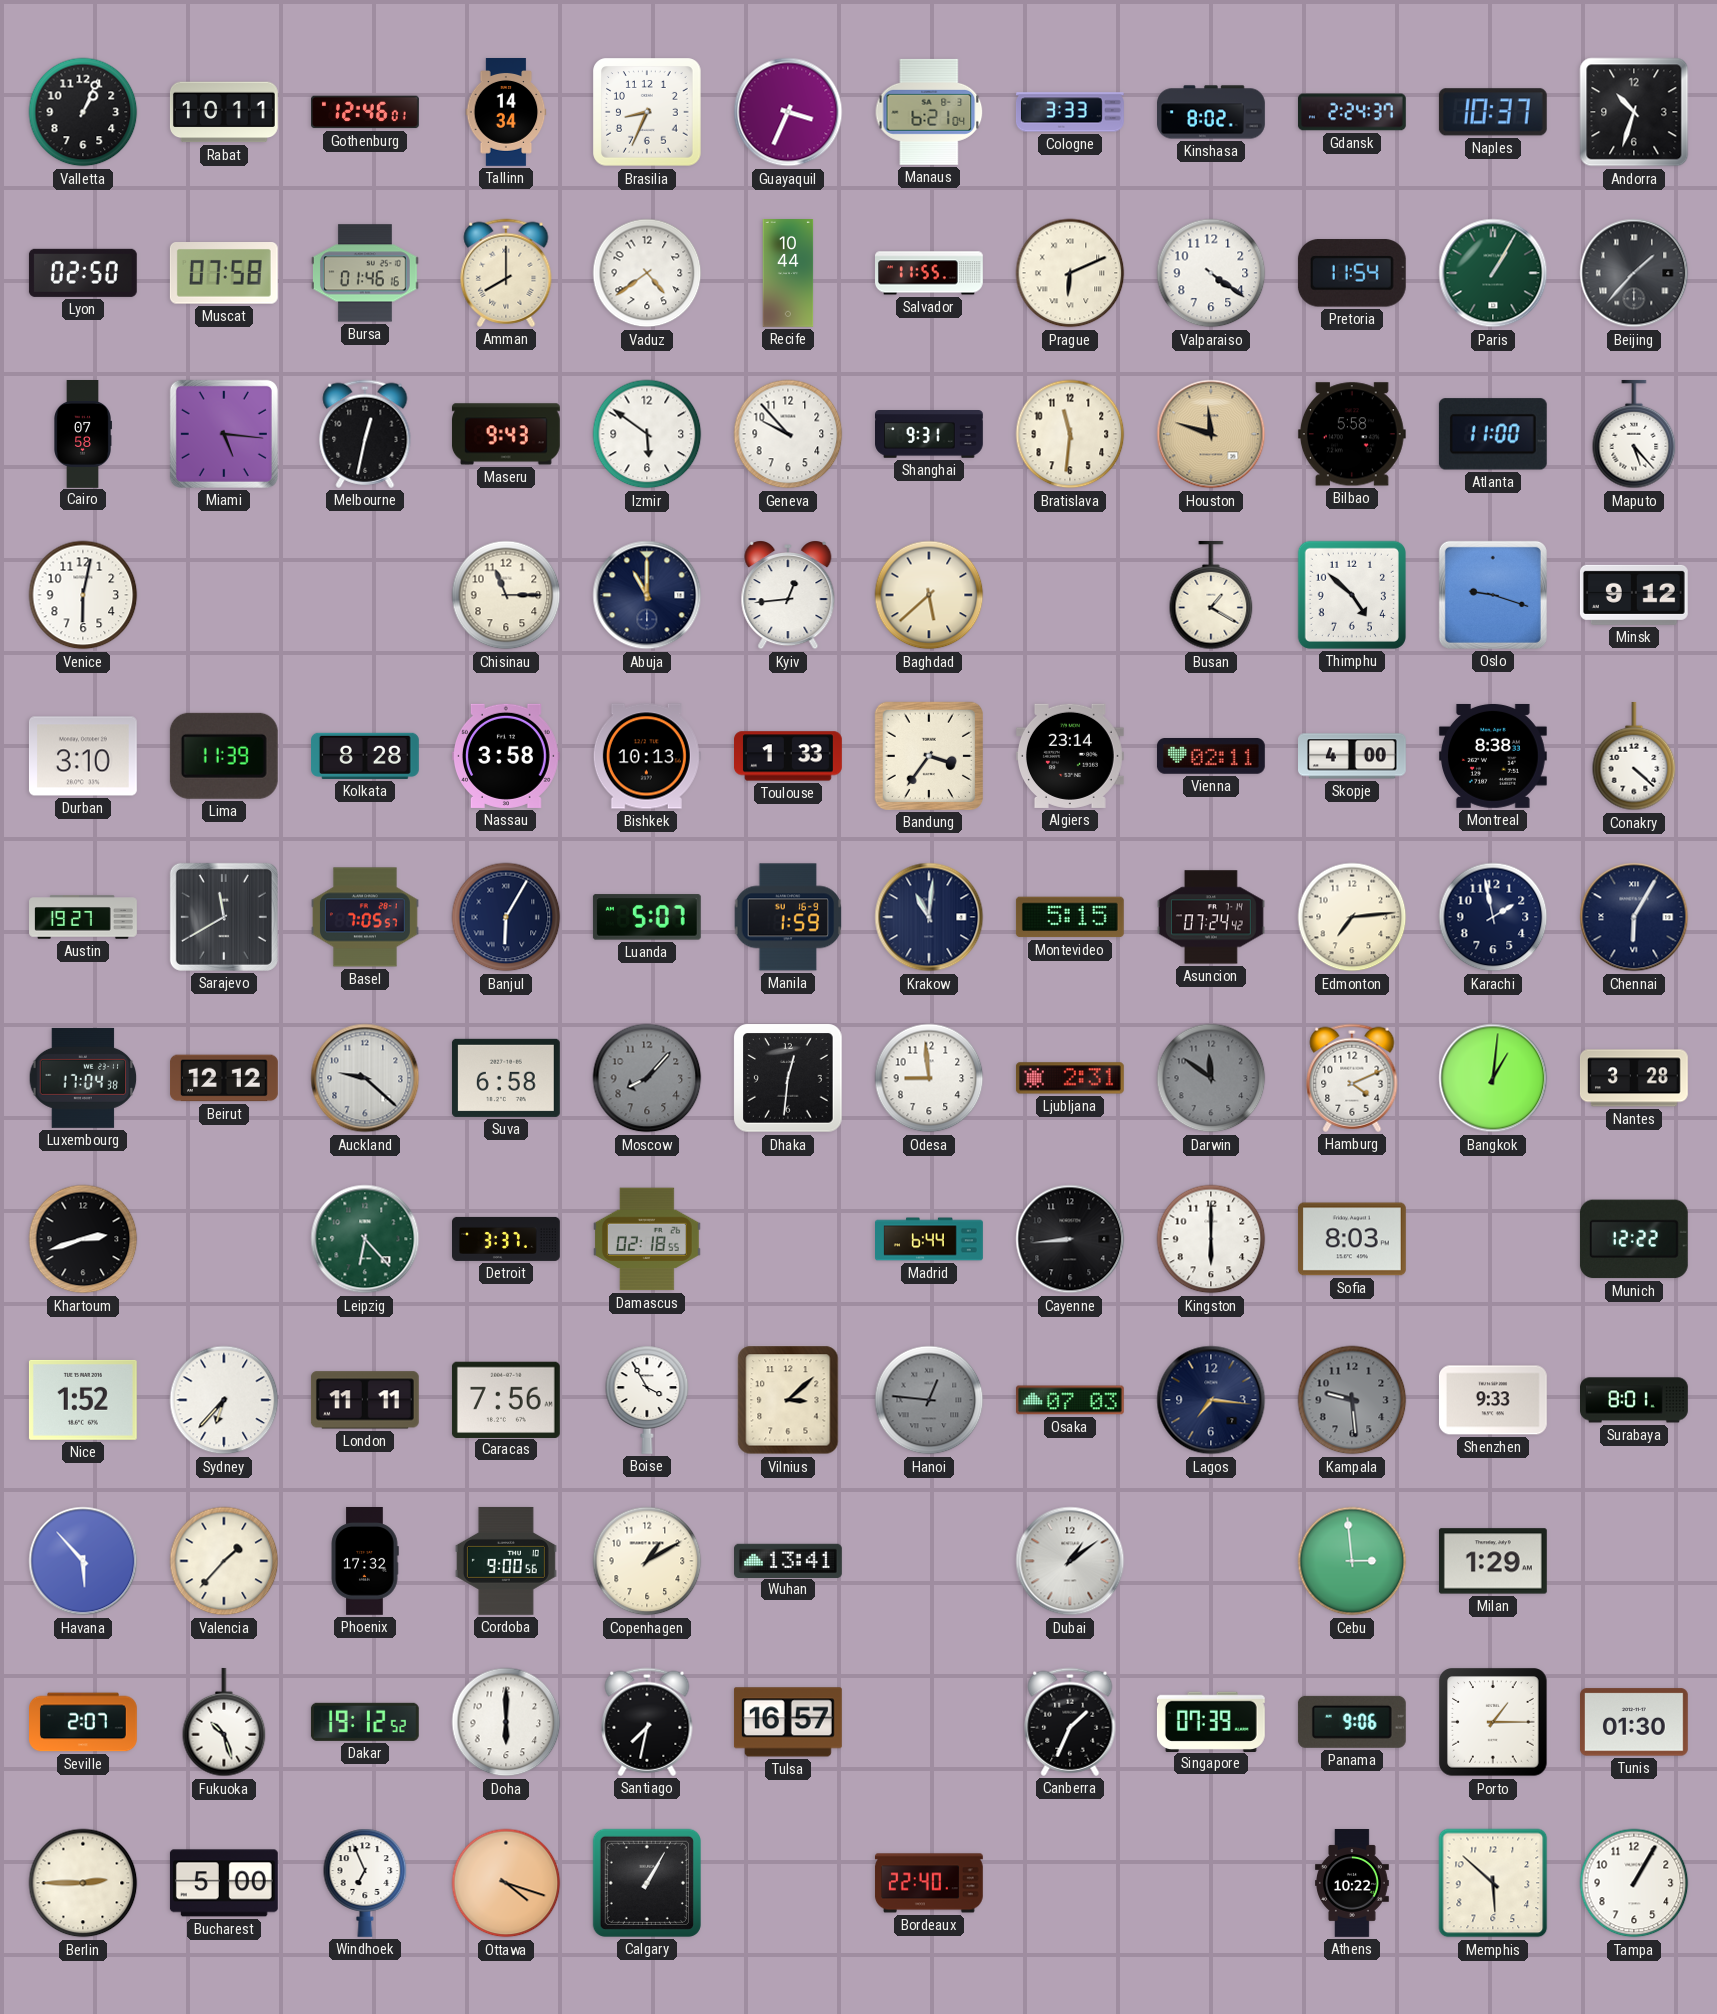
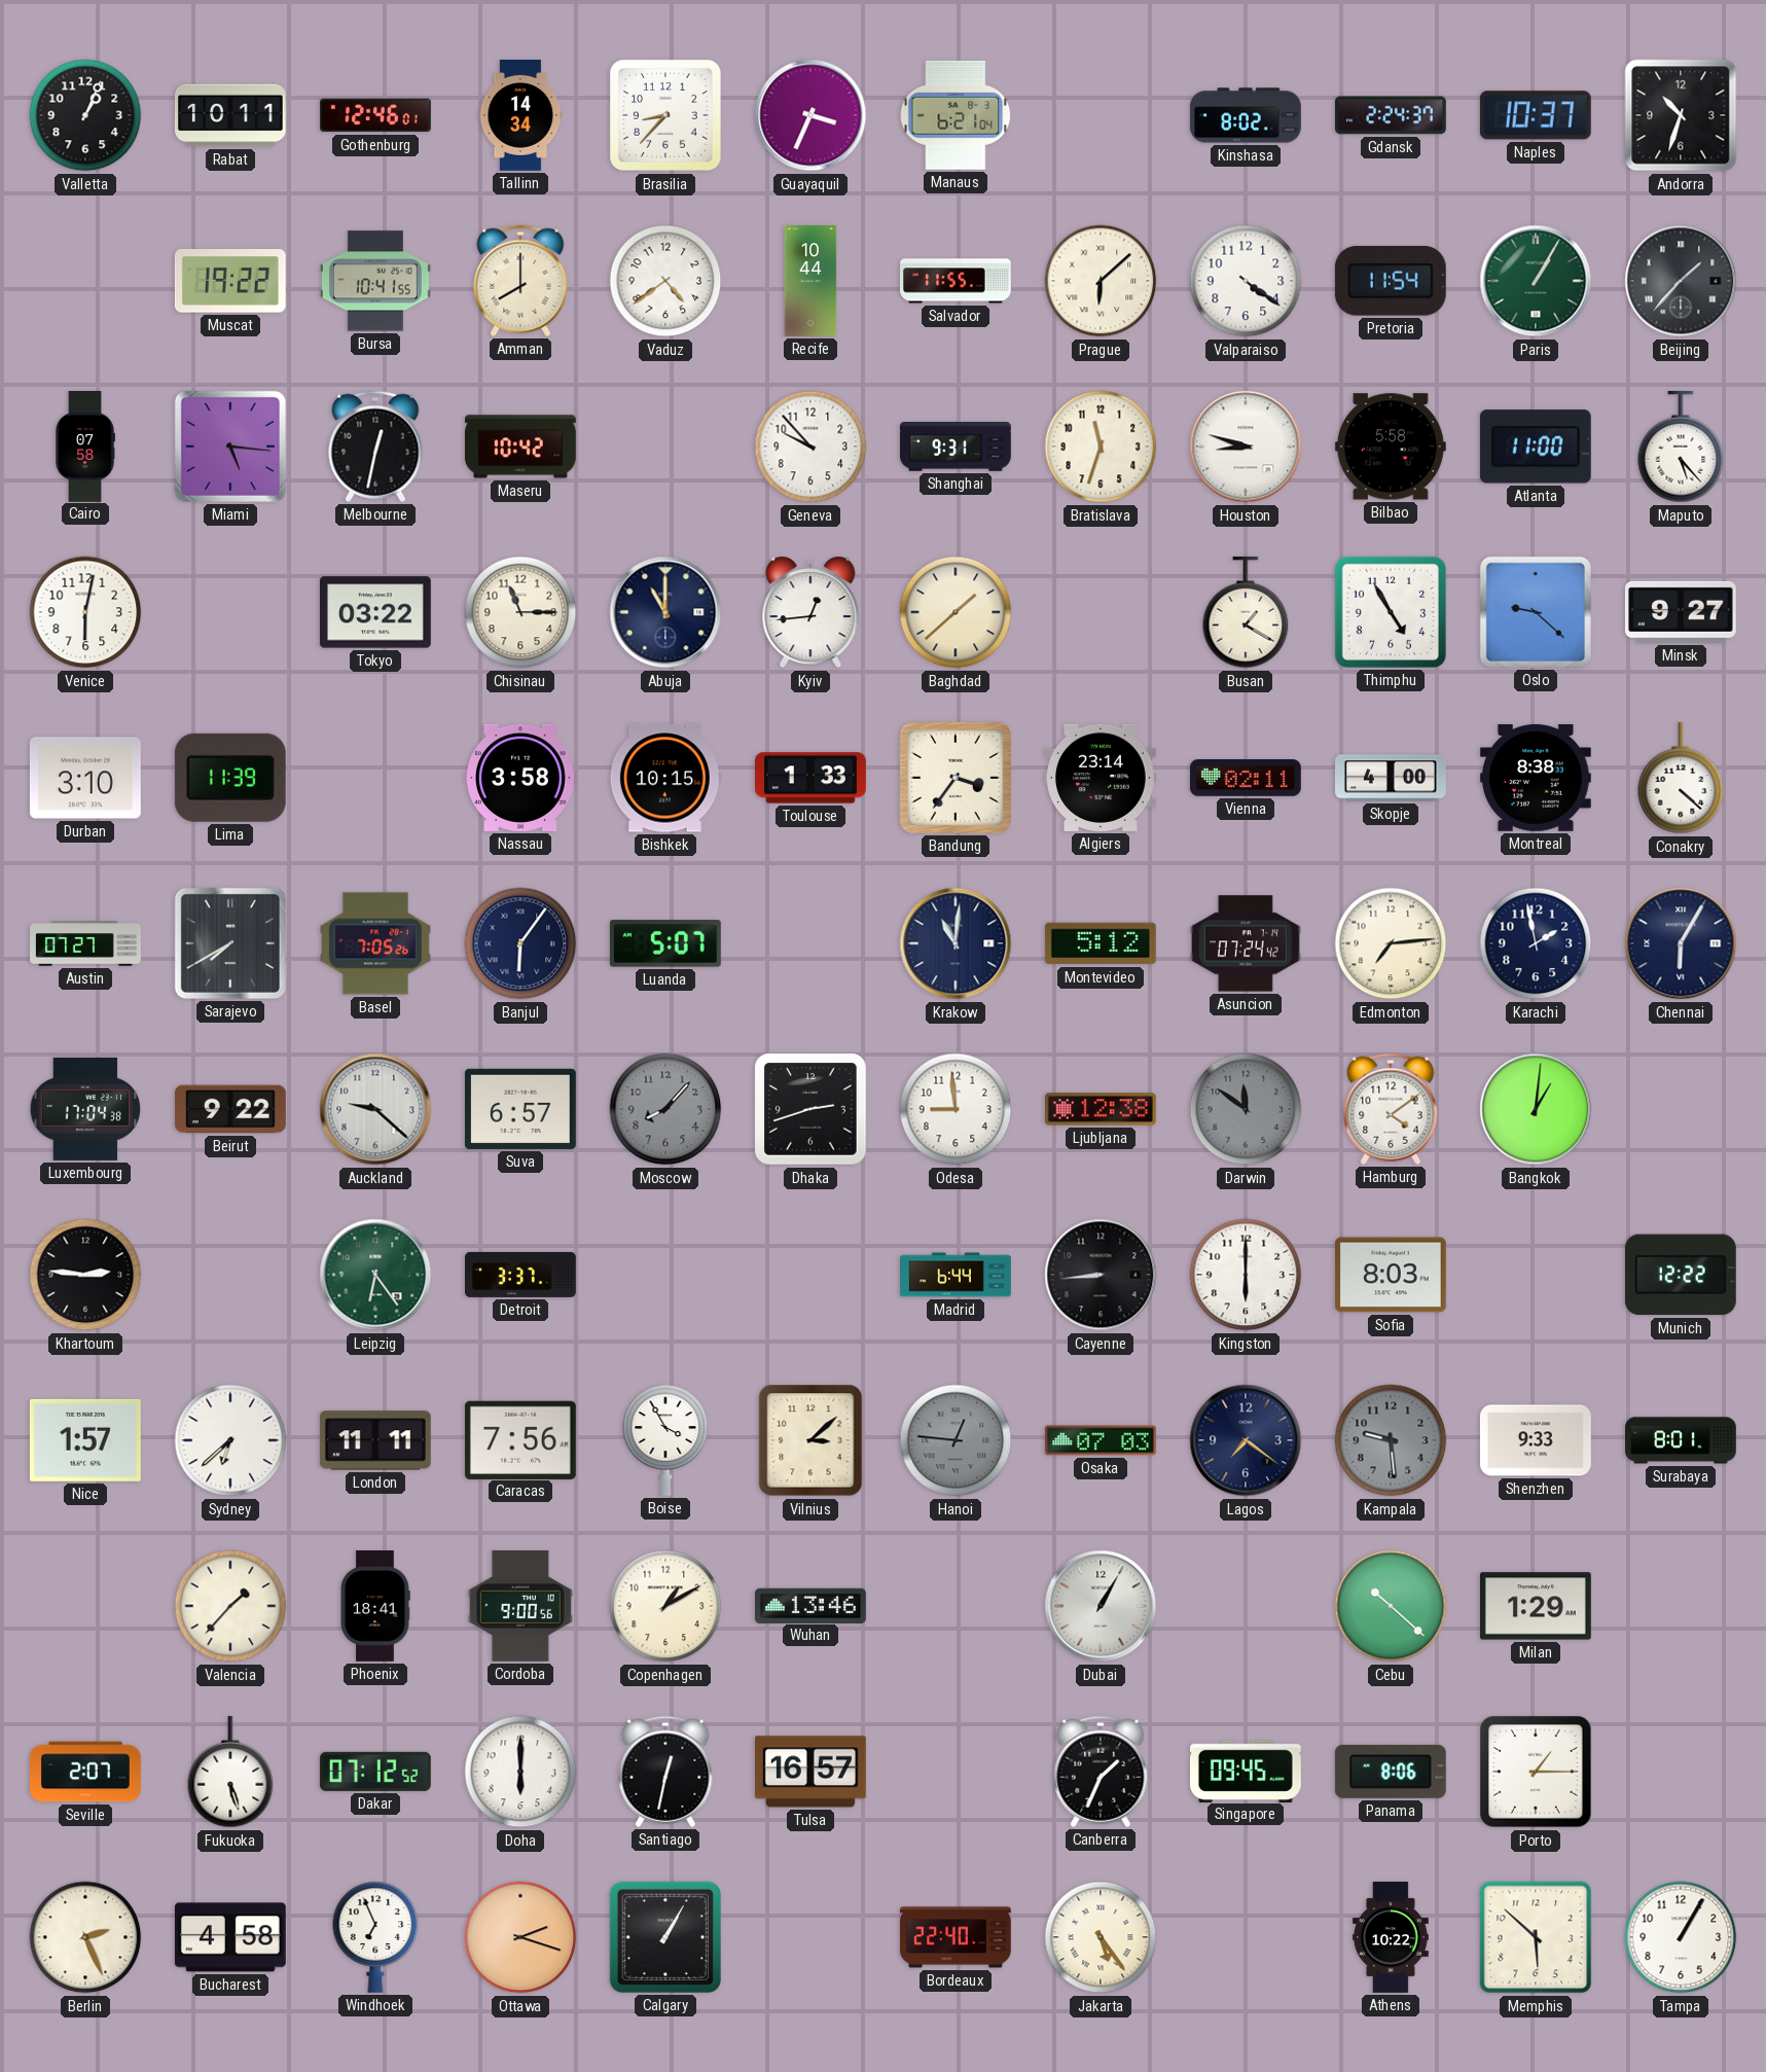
Brasilia: 8:34 -> 8:37 (665, 115)
Cologne: 3:33 -> none (1071, 112)
Lyon: 02:50 -> none (83, 273)
Muscat: 07:58 -> 19:22 (230, 282)
Bursa: 01:46 -> 10:41 (375, 281)
Prague: 6:11 -> 6:08 (1101, 281)
Maseru: 9:43 -> 10:42 (520, 446)
Izmir: 5:51 -> none (647, 434)
Bratislava: 11:31 -> 11:33 (1101, 446)
Houston: 11:48 -> 8:48 (1246, 446)
Houston dial: champagne -> white (1246, 446)
Tokyo: none -> 03:22 (375, 612)
Baghdad: 5:38 -> 1:38 (956, 612)
Thimphu: 4:52 -> 4:55 (1391, 612)
Oslo: 9:18 -> 9:22 (1536, 612)
Minsk: 9:12 -> 9:27 (1681, 612)
Kolkata: 8:28 -> none (366, 756)
Bishkek: 10:13 -> 10:15 (665, 778)
Austin: 19:27 -> 07:27 (85, 943)
Sarajevo: 11:40 -> 7:40 (230, 943)
Basel: 7:05:57 -> 7:05:26 (376, 943)
Banjul: 6:05 -> 6:06 (520, 943)
Manila: 1:59 -> none (788, 917)
Montevideo: 5:15 -> 5:12 (1101, 943)
Beirut: 12:12 -> 9:22 (231, 1109)
Suva: 6:58 -> 6:57 (520, 1109)
Dhaka: 12:31 -> 2:42 (810, 1109)
Ljubljana: 2:31 -> 12:38 (1101, 1109)
Hamburg: 4:11 -> 4:09 (1391, 1109)
Nantes: 3:28 -> none (1634, 1078)
Khartoum: 2:42 -> 2:46 (85, 1275)
Leipzig: 6:23 -> 6:24 (375, 1275)
Damascus: 02:18 -> none (647, 1239)
Nice: 1:52 -> 1:57 (85, 1440)
Sydney: 6:37 -> 6:38 (230, 1440)
Lagos: 7:16 -> 7:21 (1246, 1440)
Havana: 5:53 -> none (83, 1561)
Phoenix: 17:32 -> 18:41 (375, 1607)
Wuhan: 13:41 -> 13:46 (812, 1605)
Dubai: 1:09 -> 1:05 (1101, 1606)
Cebu: 2:59 -> 10:22 (1391, 1606)
Fukuoka: 10:27 -> 5:27 (230, 1773)
Dakar: 19:12 -> 07:12 (375, 1772)
Santiago: 7:32 -> 12:32 (665, 1772)
Singapore: 07:39 -> 09:45 (1246, 1771)
Panama: 9:06 -> 8:06 (1391, 1772)
Tunis: 01:30 -> none (1634, 1722)
Berlin: 2:45 -> 2:26 (85, 1937)
Bucharest: 5:00 -> 4:58 (230, 1937)
Ottawa: 4:18 -> 2:18 (520, 1937)
Jakarta: none -> 5:24 (1101, 1937)
